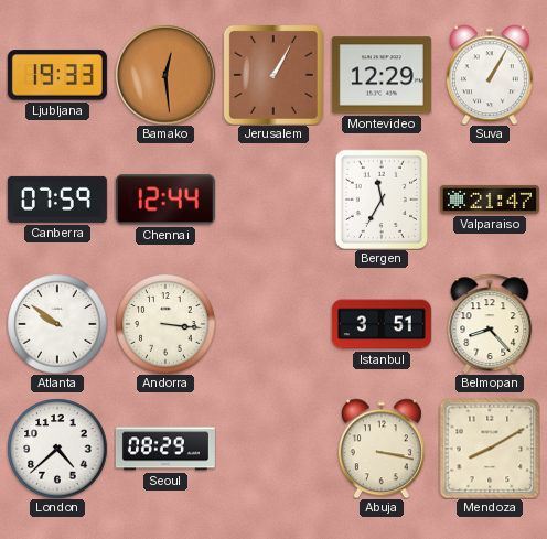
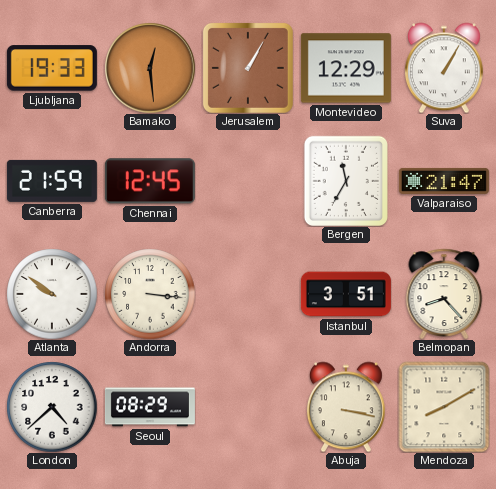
Canberra: 07:59 -> 21:59 (52, 181)
Chennai: 12:44 -> 12:45 (150, 181)
